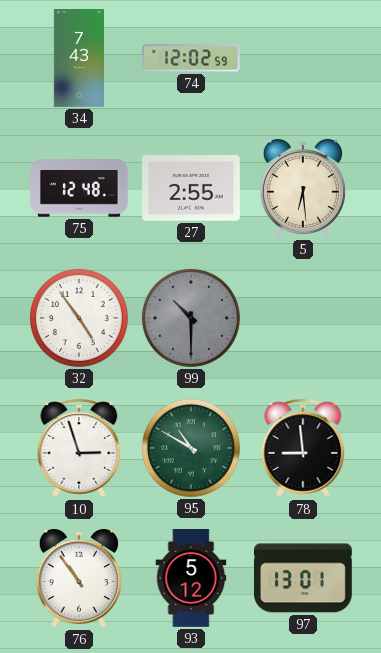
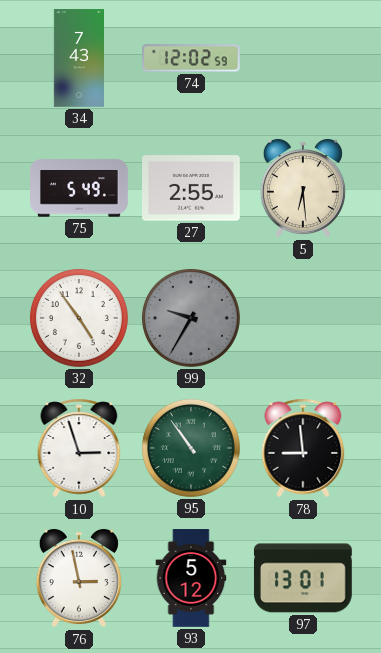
75: 12:48 -> 5:49 (80, 188)
99: 10:30 -> 9:35 (191, 318)
95: 10:50 -> 10:54 (191, 448)
76: 10:54 -> 2:58 (79, 578)
